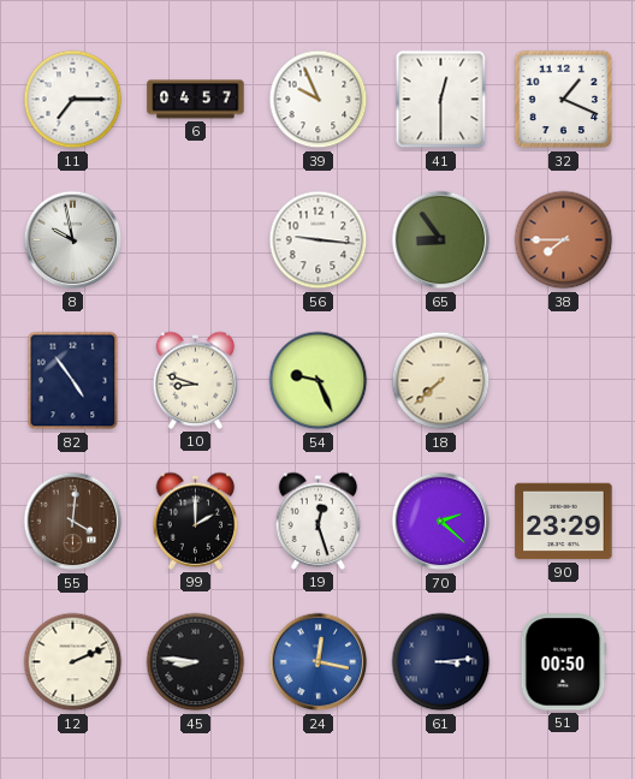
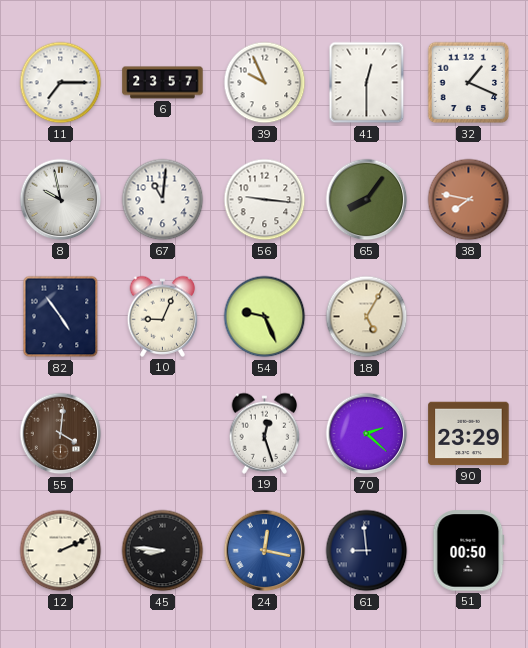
6: 04:57 -> 23:57 (163, 83)
67: none -> 11:01 (163, 200)
65: 8:54 -> 8:06 (367, 200)
38: 7:45 -> 7:47 (469, 200)
10: 8:48 -> 9:04 (163, 316)
18: 7:38 -> 5:05 (367, 317)
99: 2:00 -> none (196, 521)
61: 3:14 -> 8:59 (367, 551)
